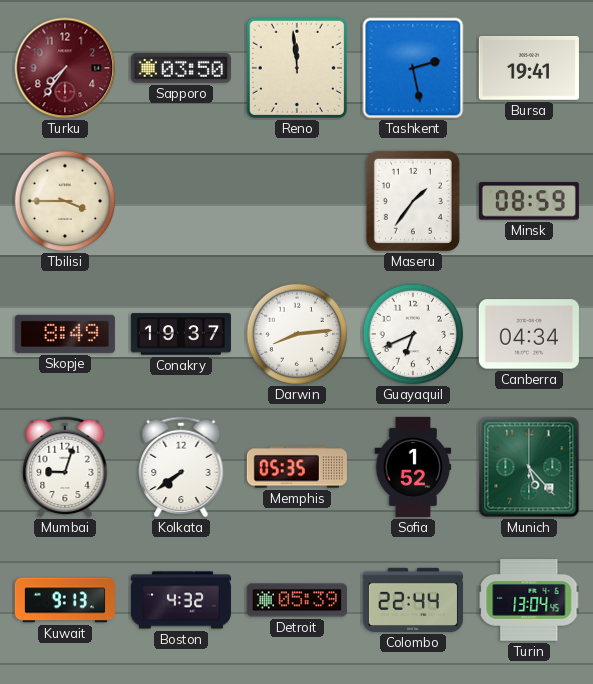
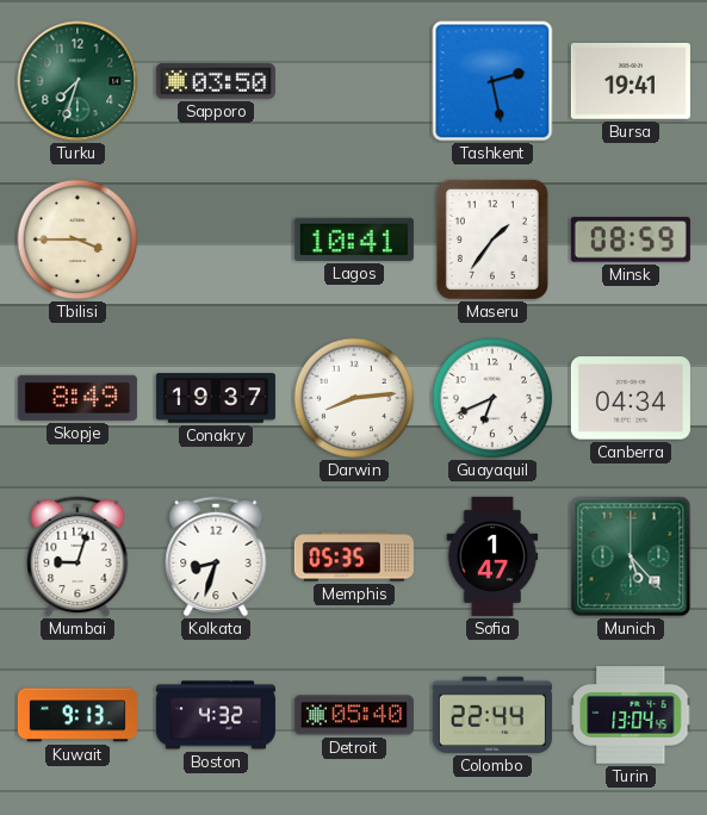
Turku: 7:36 -> 7:33 (77, 81)
Turku dial: burgundy -> green (77, 81)
Reno: 11:59 -> none (297, 68)
Lagos: none -> 10:41 (354, 239)
Kolkata: 7:39 -> 8:33 (216, 556)
Sofia: 1:52 -> 1:47 (492, 556)
Detroit: 05:39 -> 05:40 (354, 715)
